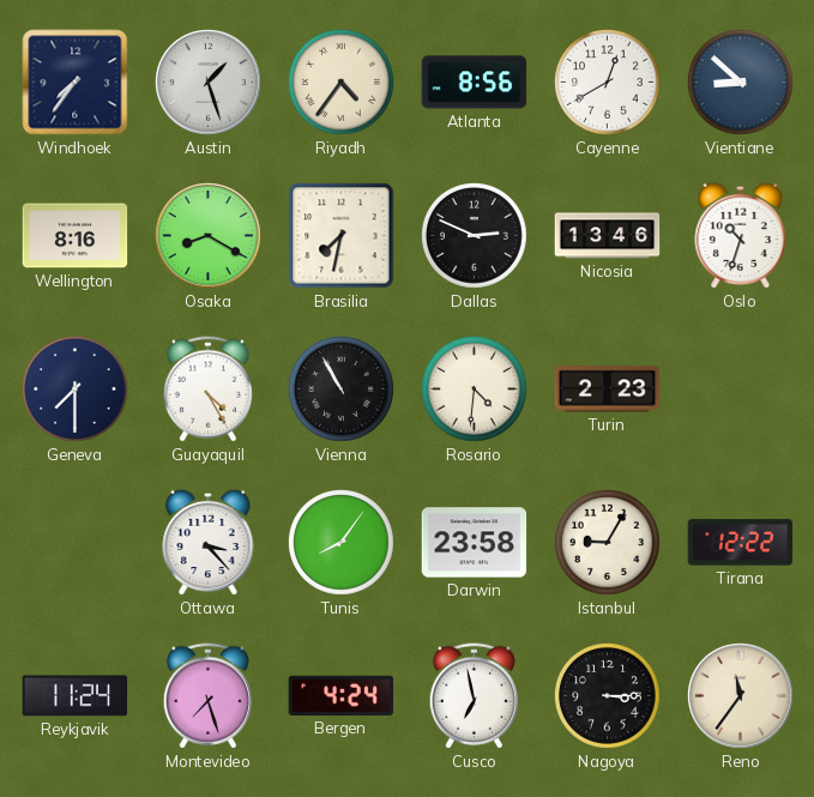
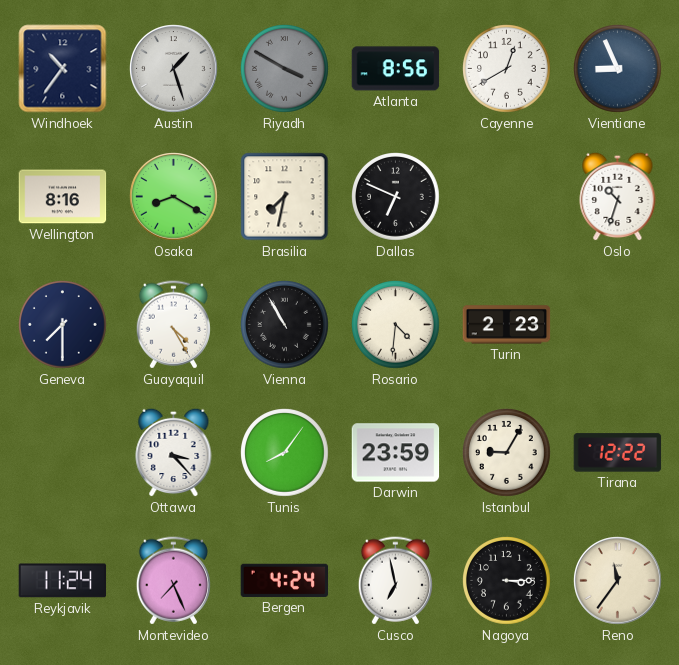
Windhoek: 7:36 -> 10:36 (63, 69)
Riyadh: 4:36 -> 3:50 (285, 69)
Riyadh dial: cream -> grey (285, 69)
Vientiane: 8:52 -> 8:56 (618, 69)
Dallas: 2:49 -> 6:49 (396, 197)
Nicosia: 13:46 -> none (608, 236)
Darwin: 23:58 -> 23:59 (396, 453)
Montevideo: 7:27 -> 7:26 (173, 581)
